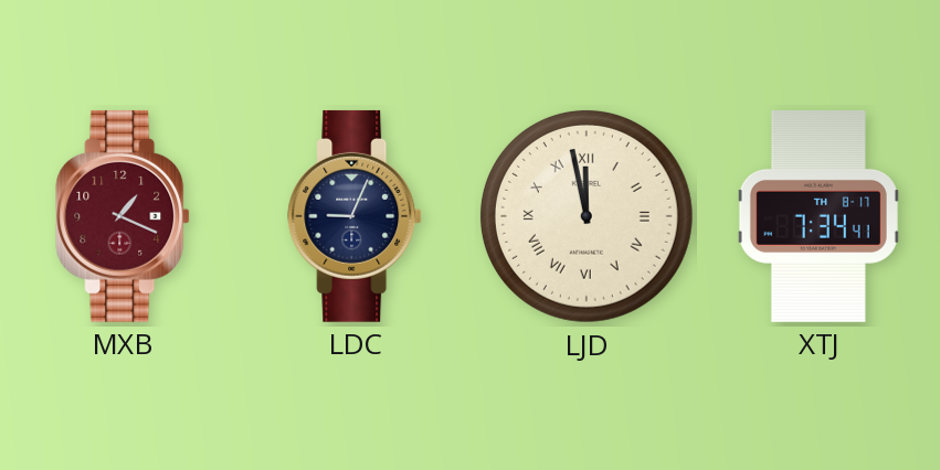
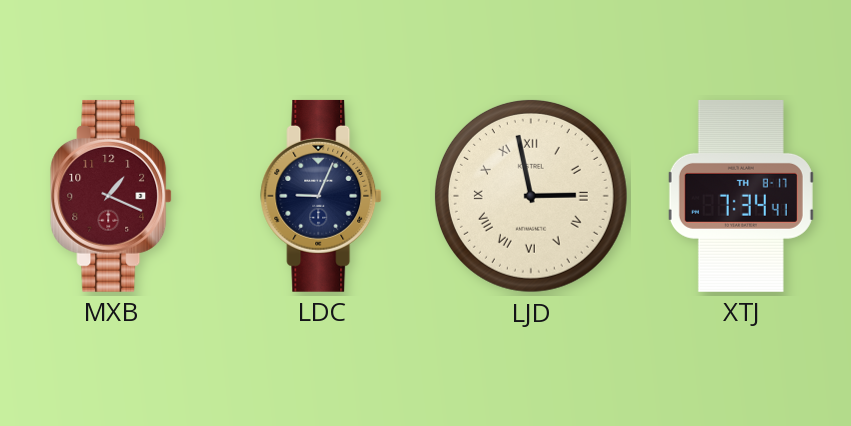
LJD: 11:58 -> 2:58 (531, 196)
